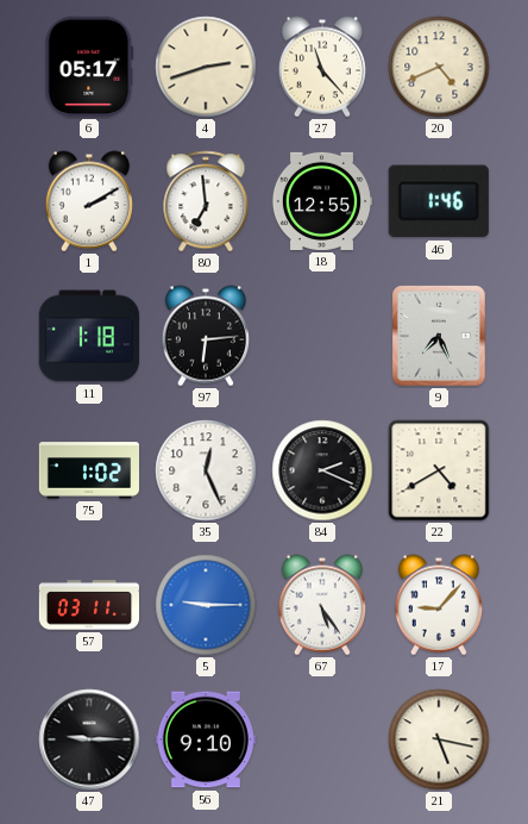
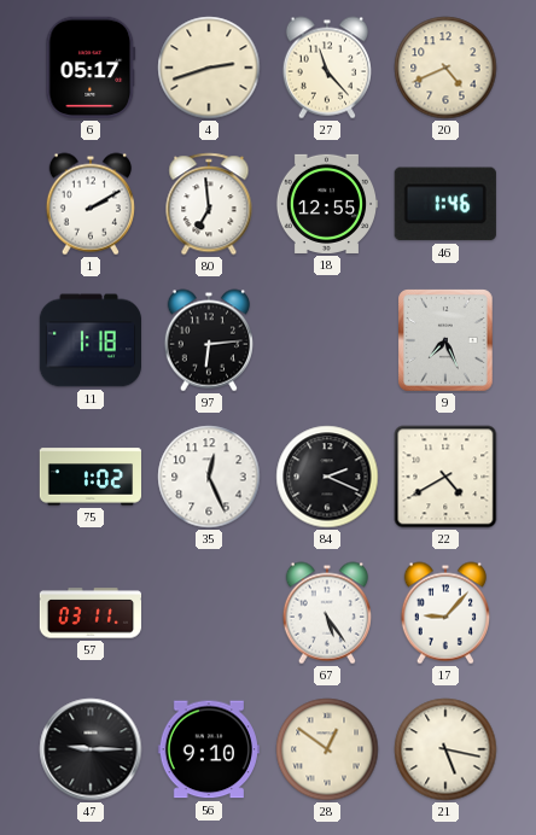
5: 9:15 -> none (206, 605)
28: none -> 12:51 (327, 749)
